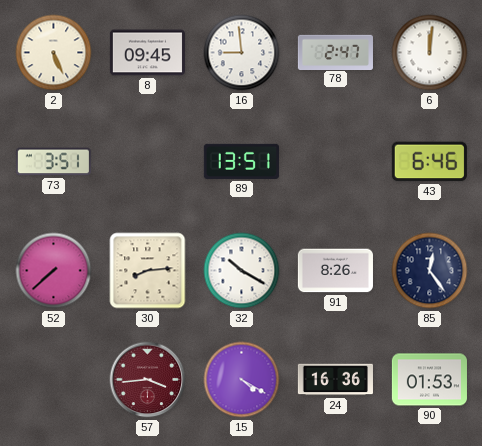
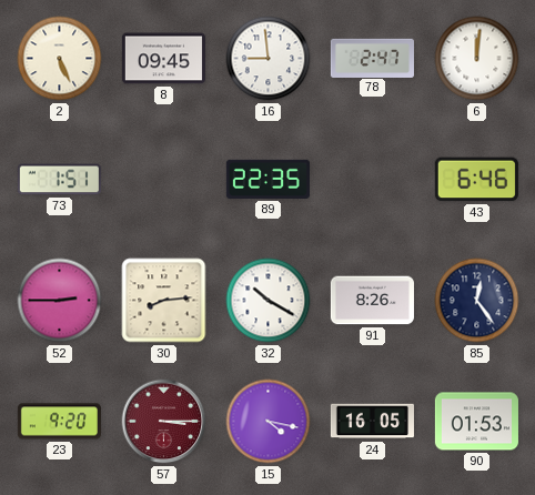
73: 3:51 -> 1:51 (59, 180)
89: 13:51 -> 22:35 (267, 179)
52: 7:38 -> 2:45 (60, 301)
23: none -> 9:20 (59, 422)
57: 3:44 -> 3:15 (164, 422)
15: 4:20 -> 4:17 (269, 422)
24: 16:36 -> 16:05 (372, 422)
